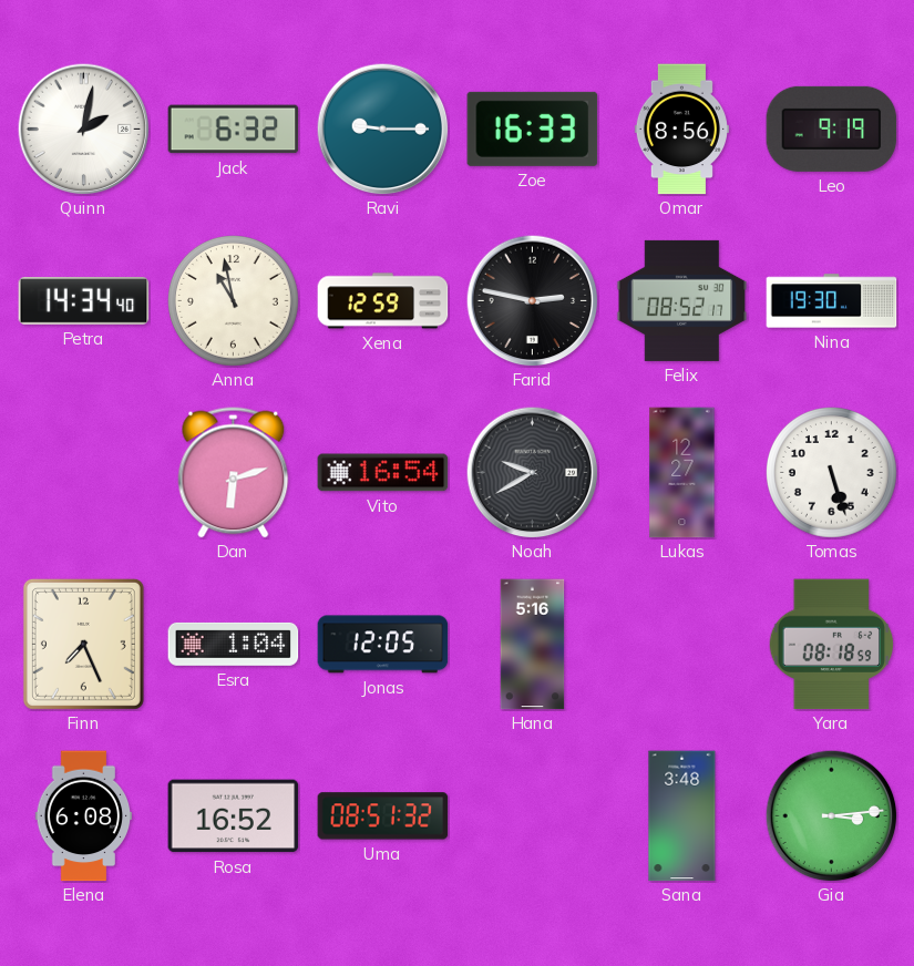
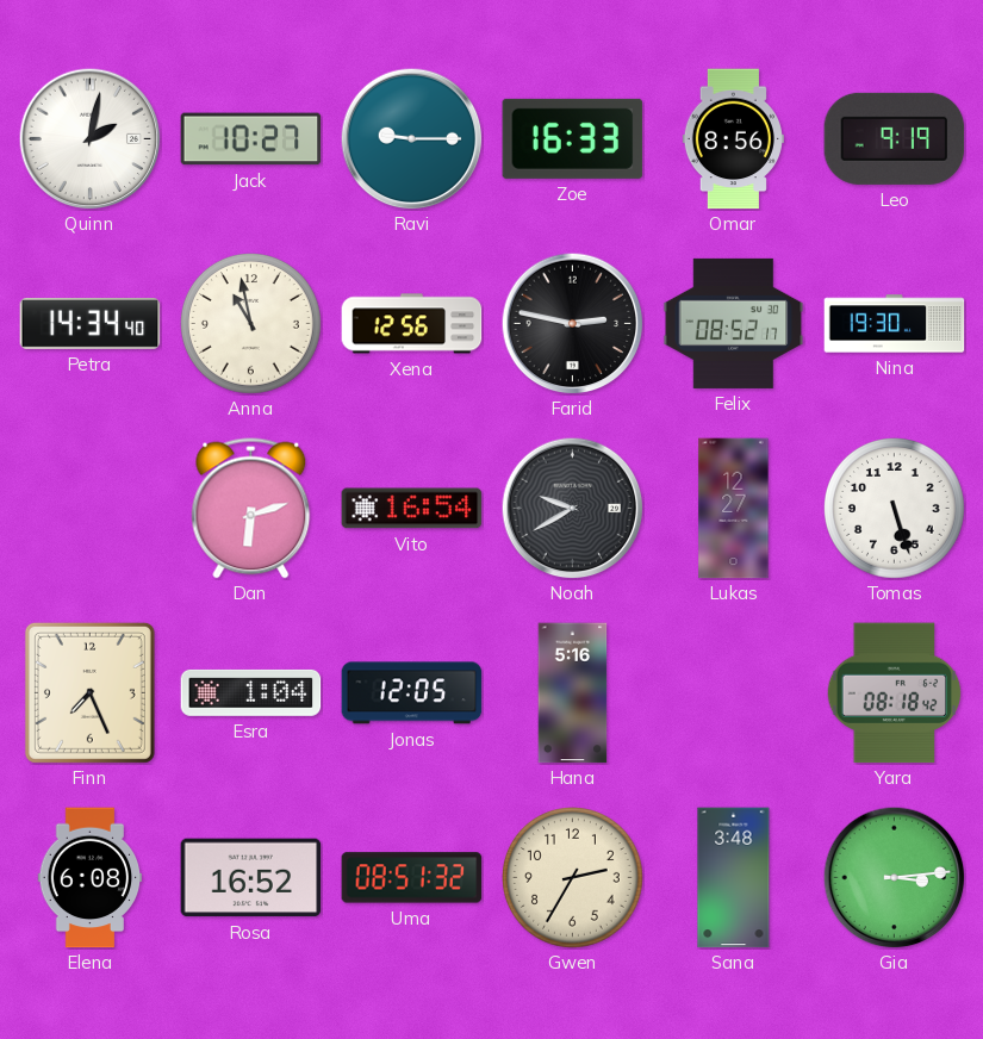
Jack: 6:32 -> 10:27 (251, 139)
Xena: 12:59 -> 12:56 (412, 324)
Yara: 08:18:59 -> 08:18:42 (895, 693)
Gwen: none -> 2:35 (573, 878)
